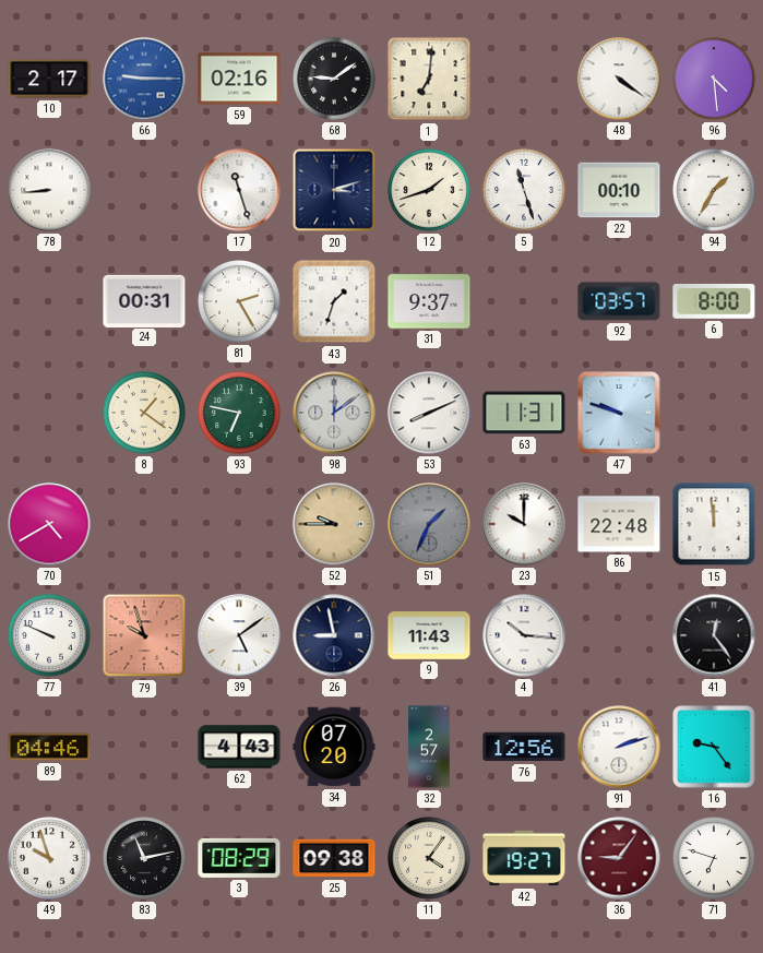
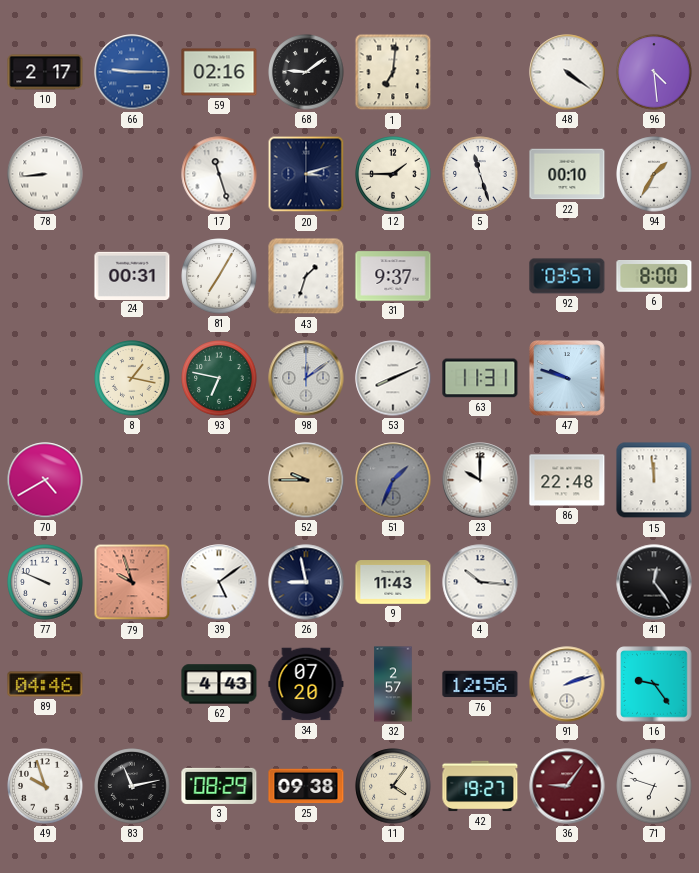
12: 1:42 -> 1:45 (393, 174)
81: 2:25 -> 7:05 (219, 276)
8: 1:21 -> 1:17 (132, 378)
